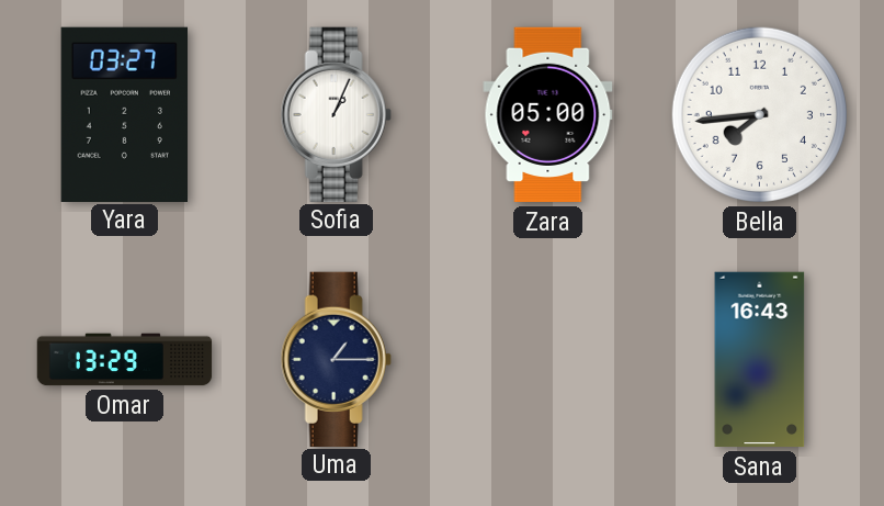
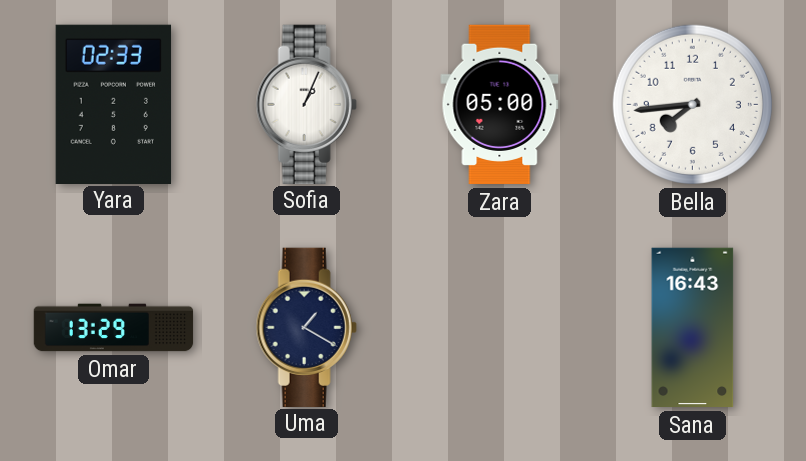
Yara: 03:27 -> 02:33 (114, 104)
Uma: 1:15 -> 1:20 (306, 327)
